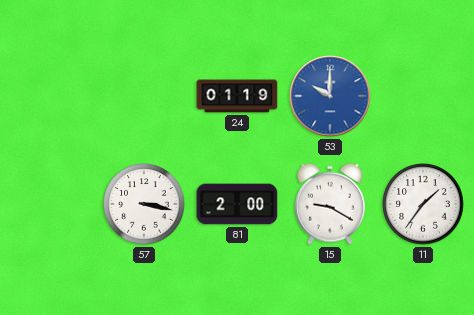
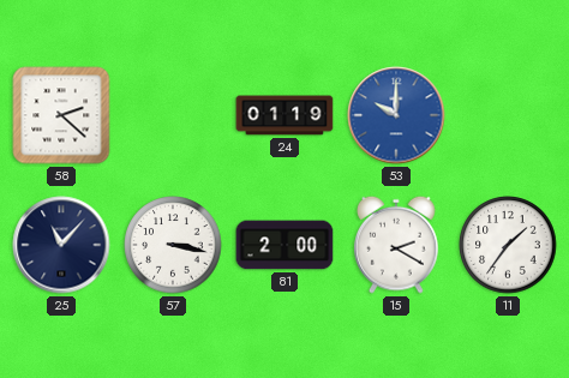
58: none -> 2:22 (61, 115)
25: none -> 11:07 (61, 245)
15: 9:20 -> 2:20 (396, 245)
